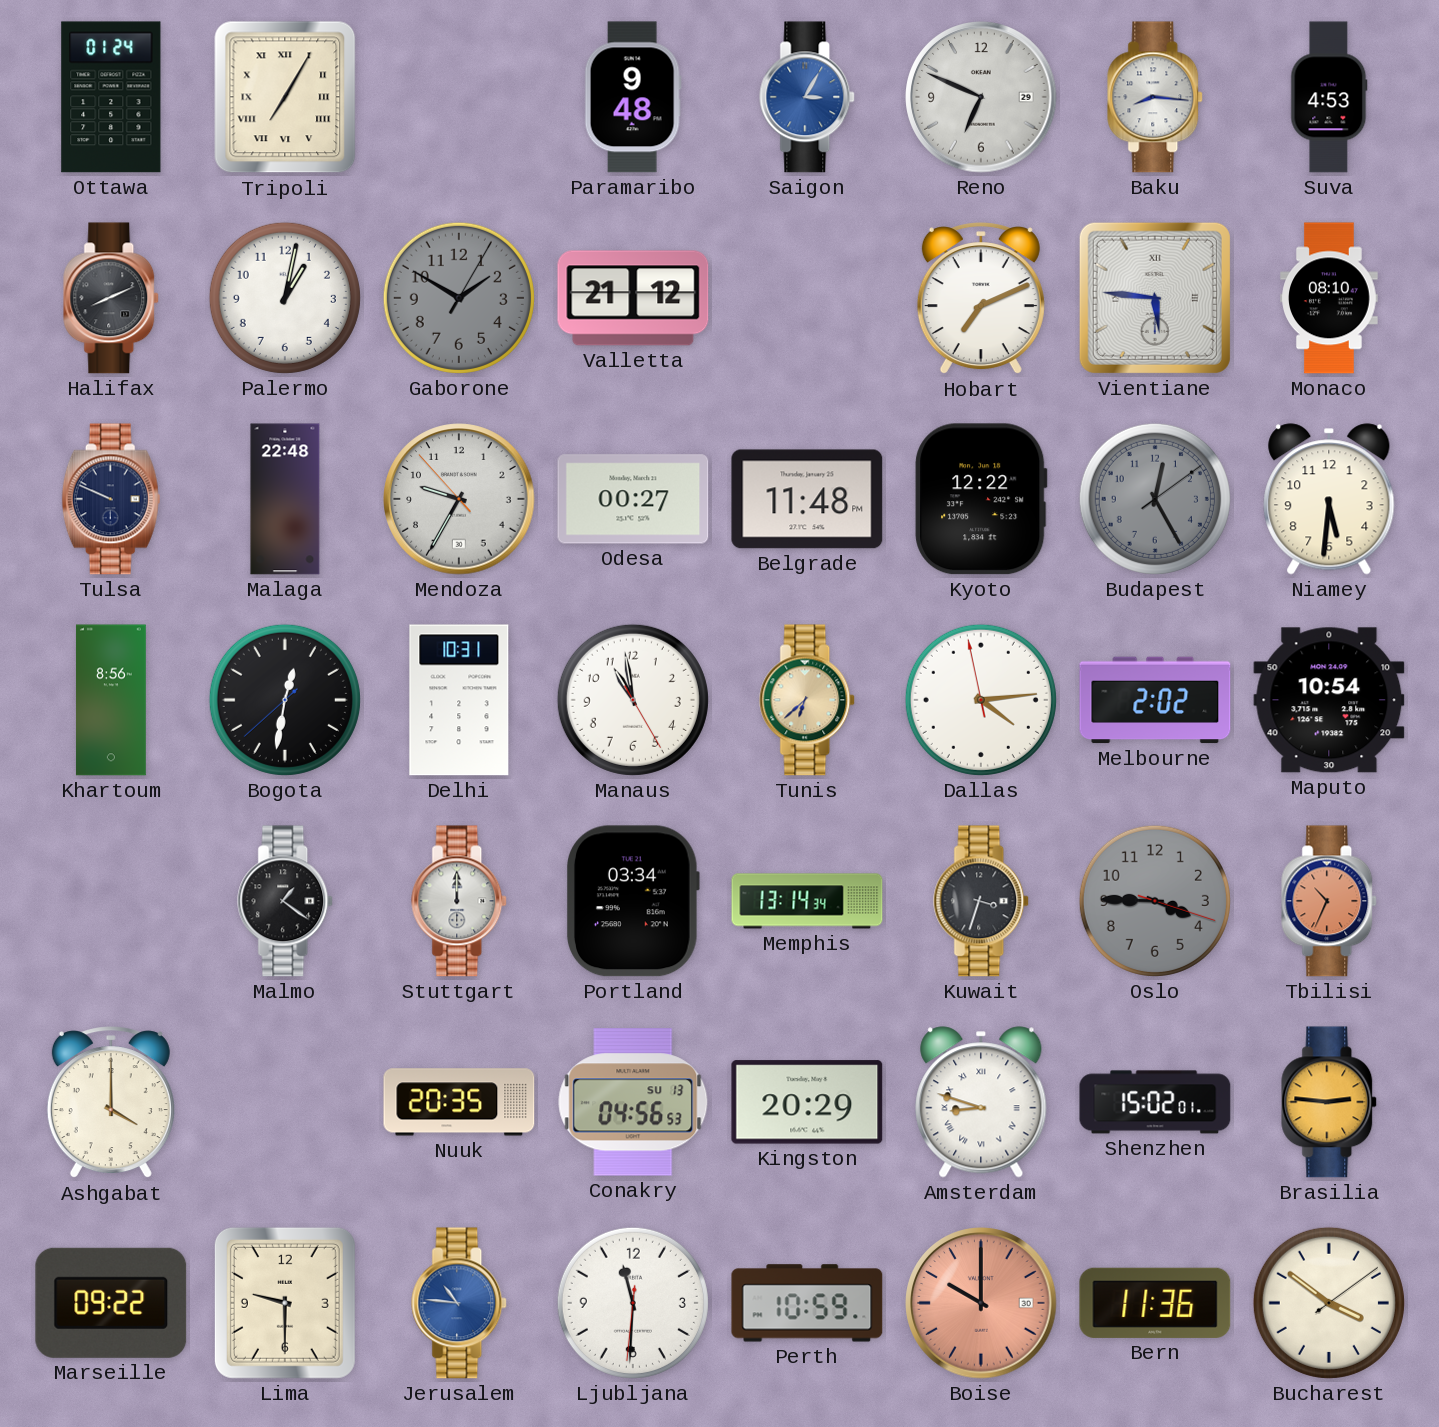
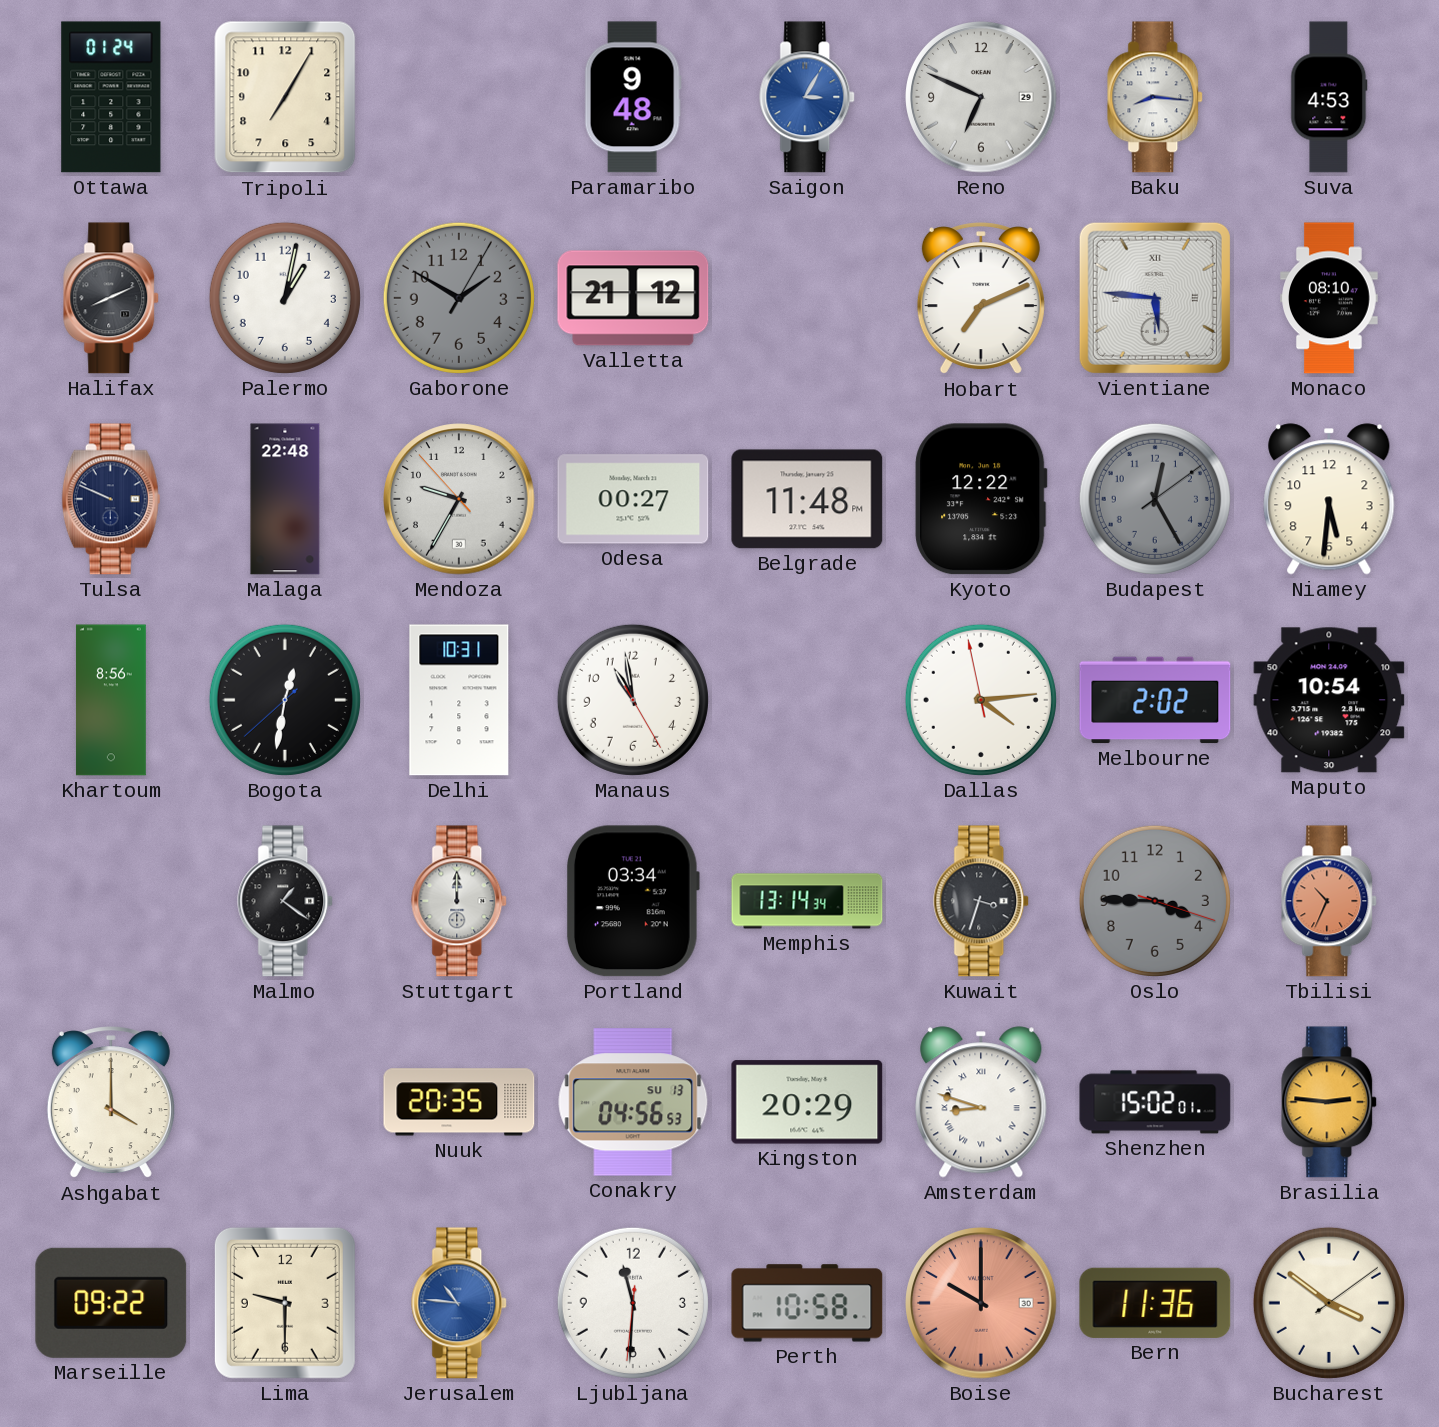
Tripoli numerals: Roman -> Arabic (285, 97)
Tunis: 6:38 -> none (808, 700)
Perth: 10:59 -> 10:58 (807, 1303)
